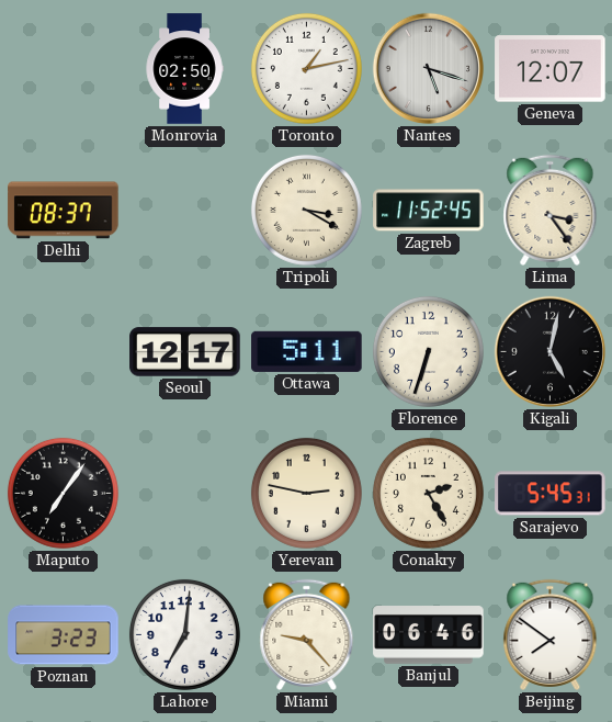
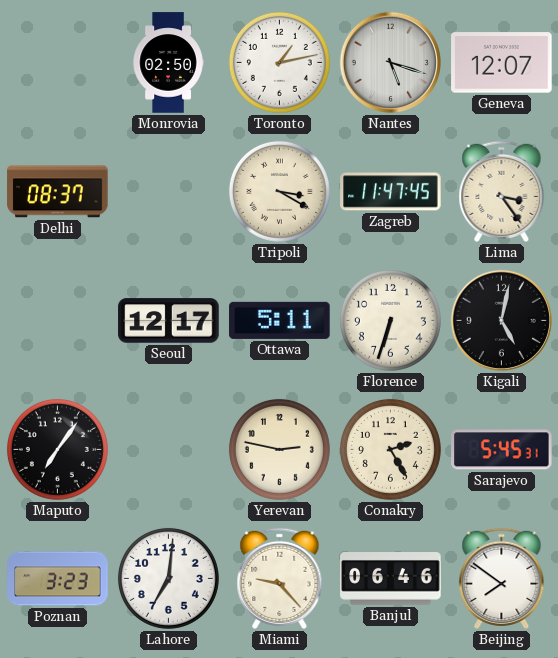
Zagreb: 11:52 -> 11:47 (391, 192)
